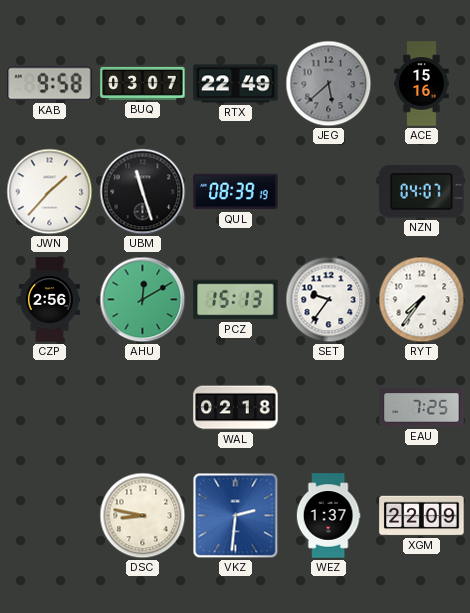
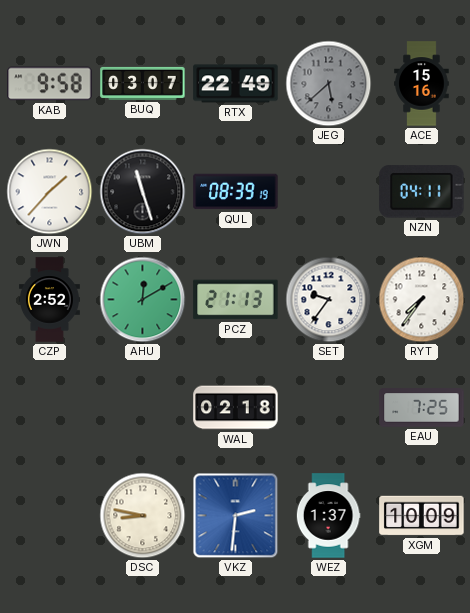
NZN: 04:07 -> 04:11 (422, 192)
CZP: 2:56 -> 2:52 (49, 300)
PCZ: 15:13 -> 21:13 (236, 300)
XGM: 22:09 -> 10:09 (422, 516)
